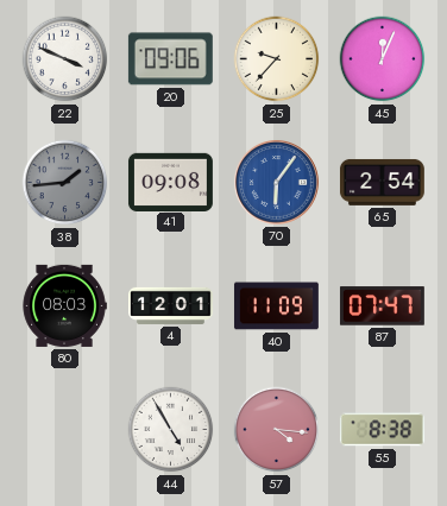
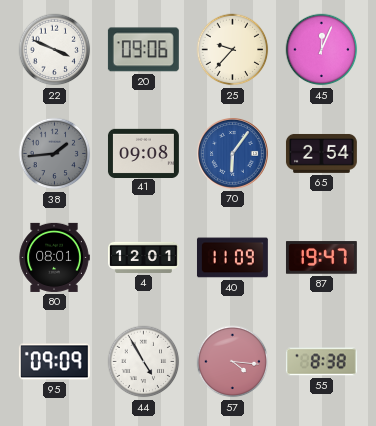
80: 08:03 -> 08:01 (54, 257)
87: 07:47 -> 19:47 (321, 258)
95: none -> 09:09 (54, 362)
